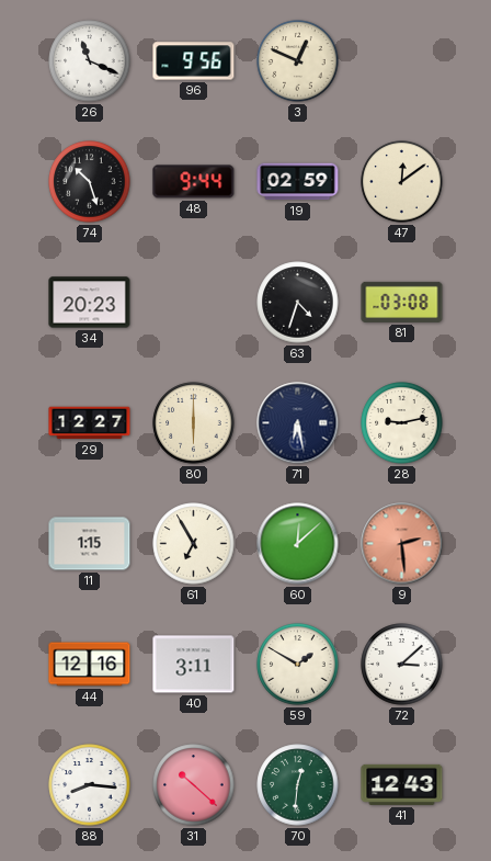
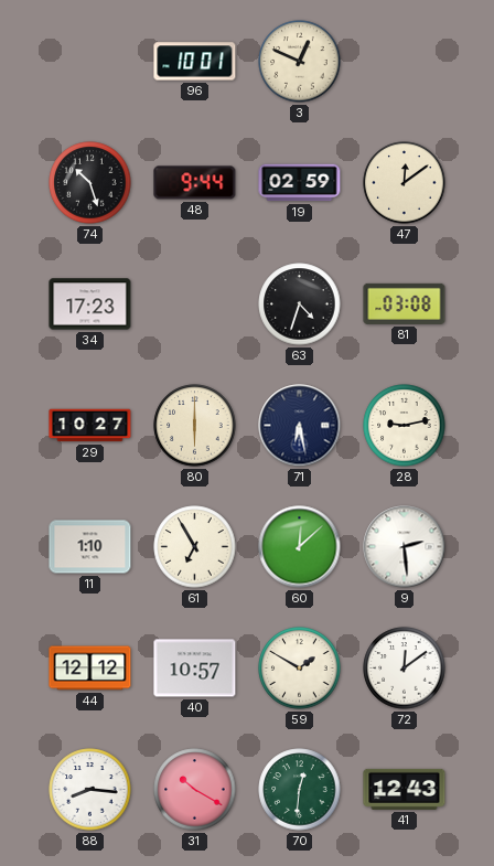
26: 11:19 -> none (90, 61)
96: 9:56 -> 10:01 (195, 62)
34: 20:23 -> 17:23 (90, 304)
29: 12:27 -> 10:27 (90, 426)
11: 1:15 -> 1:10 (90, 547)
9 dial: salmon -> white (405, 547)
44: 12:16 -> 12:12 (90, 669)
40: 3:11 -> 10:57 (195, 669)
72: 3:08 -> 12:09 (405, 669)
31: 10:22 -> 10:20 (195, 790)
